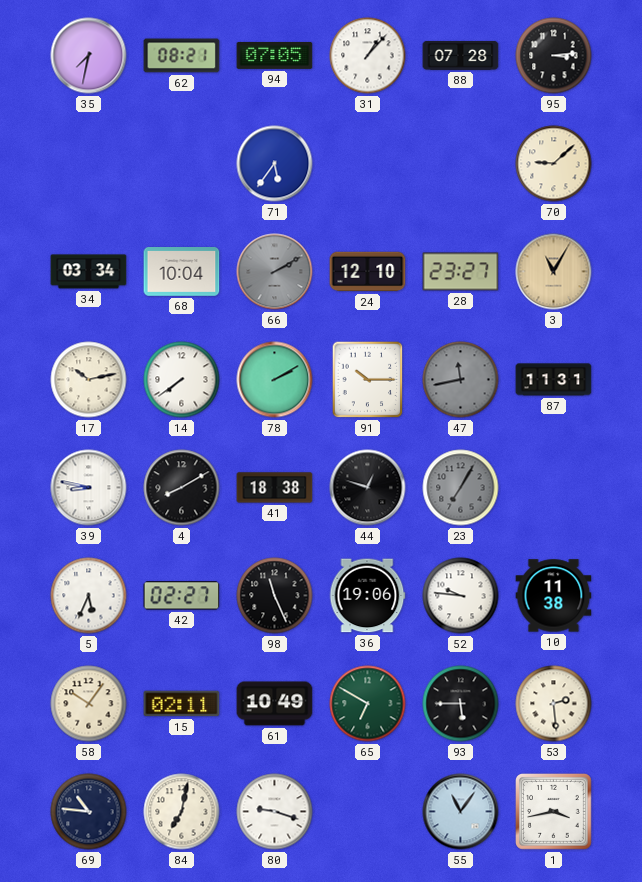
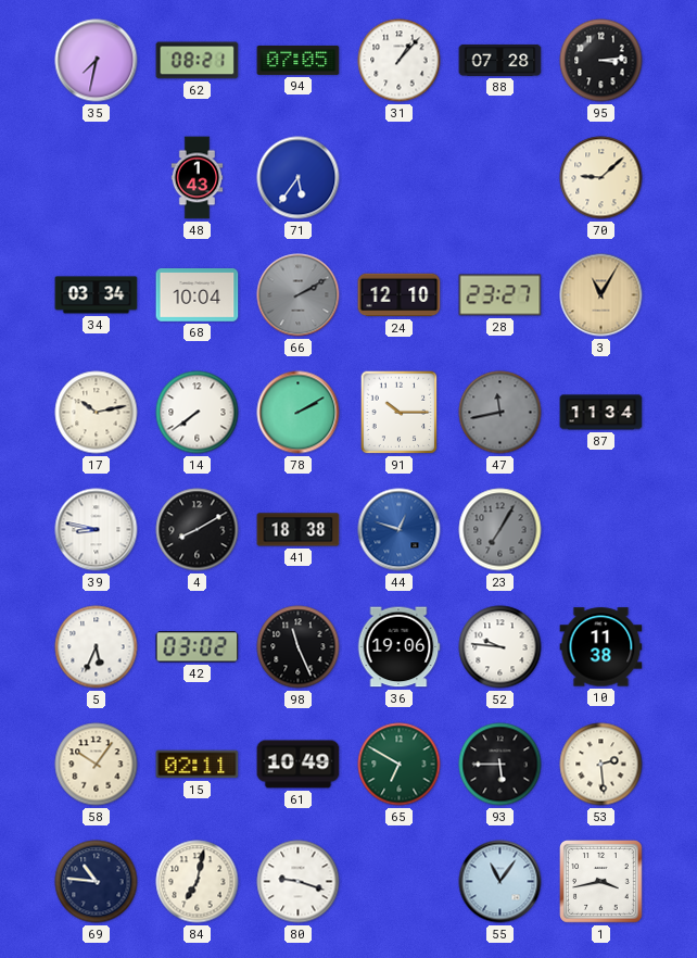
48: none -> 1:43 (198, 178)
87: 11:31 -> 11:34 (601, 413)
44 dial: black -> blue (400, 530)
42: 02:27 -> 03:02 (198, 647)
